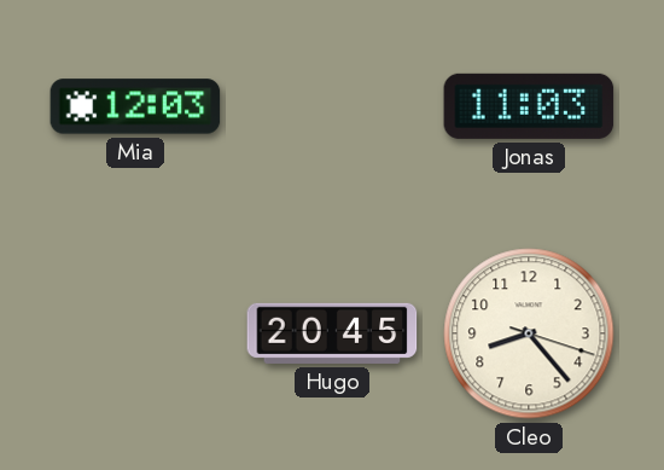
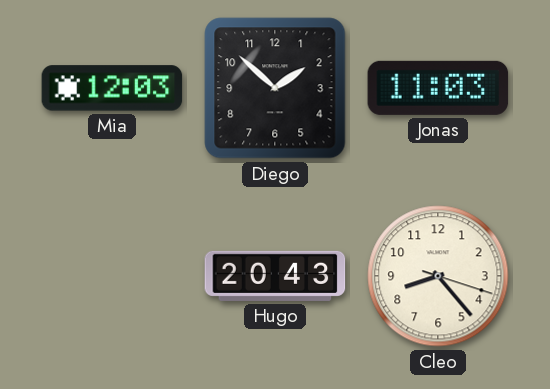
Diego: none -> 1:52 (275, 88)
Hugo: 20:45 -> 20:43 (275, 276)
